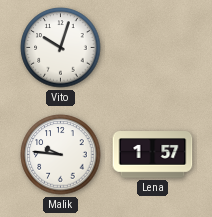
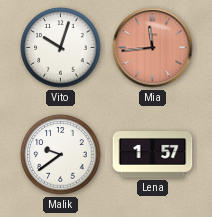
Mia: none -> 11:44 (153, 48)
Malik: 9:46 -> 9:39 (61, 155)
